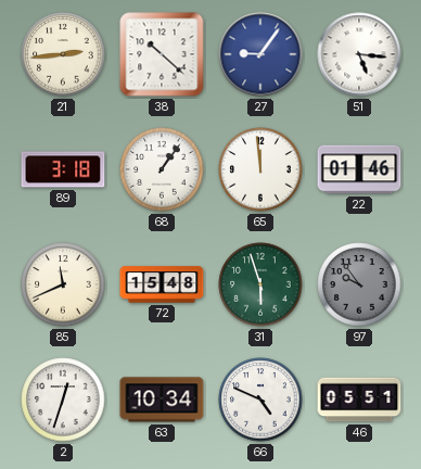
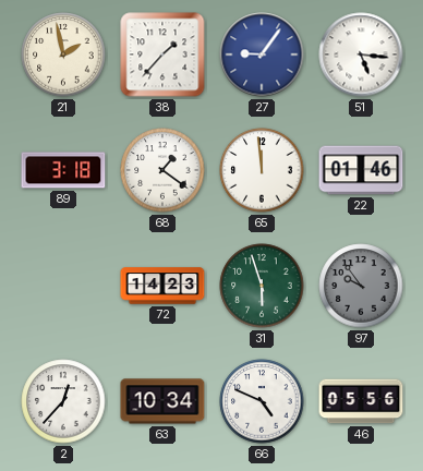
21: 2:44 -> 1:58 (63, 55)
38: 10:22 -> 1:37 (162, 55)
68: 1:06 -> 1:21 (162, 170)
85: 11:41 -> none (63, 284)
72: 15:48 -> 14:23 (162, 286)
2: 12:33 -> 12:37 (63, 401)
46: 05:51 -> 05:56 (361, 401)
